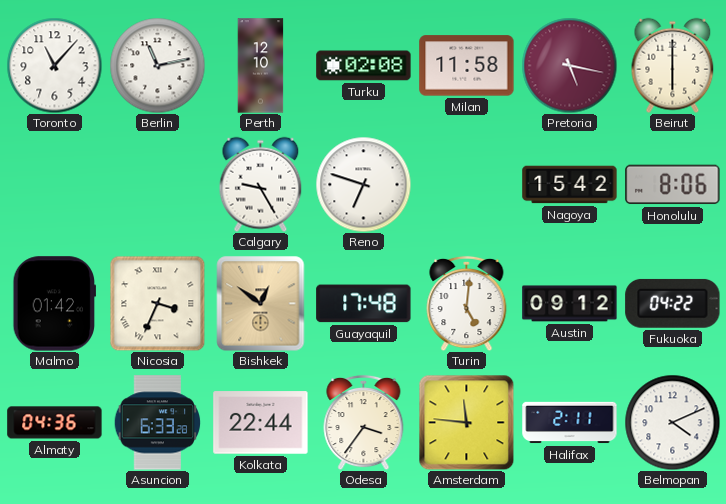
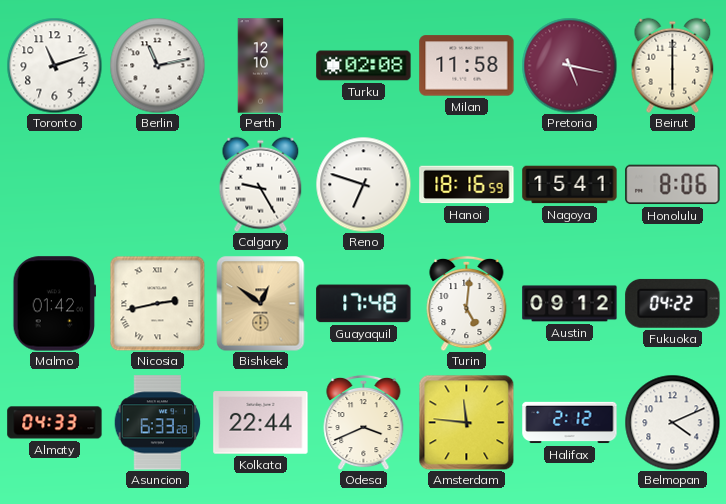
Toronto: 11:07 -> 11:12 (54, 65)
Hanoi: none -> 18:16 (467, 185)
Nagoya: 15:42 -> 15:41 (570, 185)
Nicosia: 3:34 -> 2:43 (157, 303)
Almaty: 04:36 -> 04:33 (55, 423)
Odesa: 3:36 -> 3:41 (364, 422)
Halifax: 2:11 -> 2:12 (570, 423)
